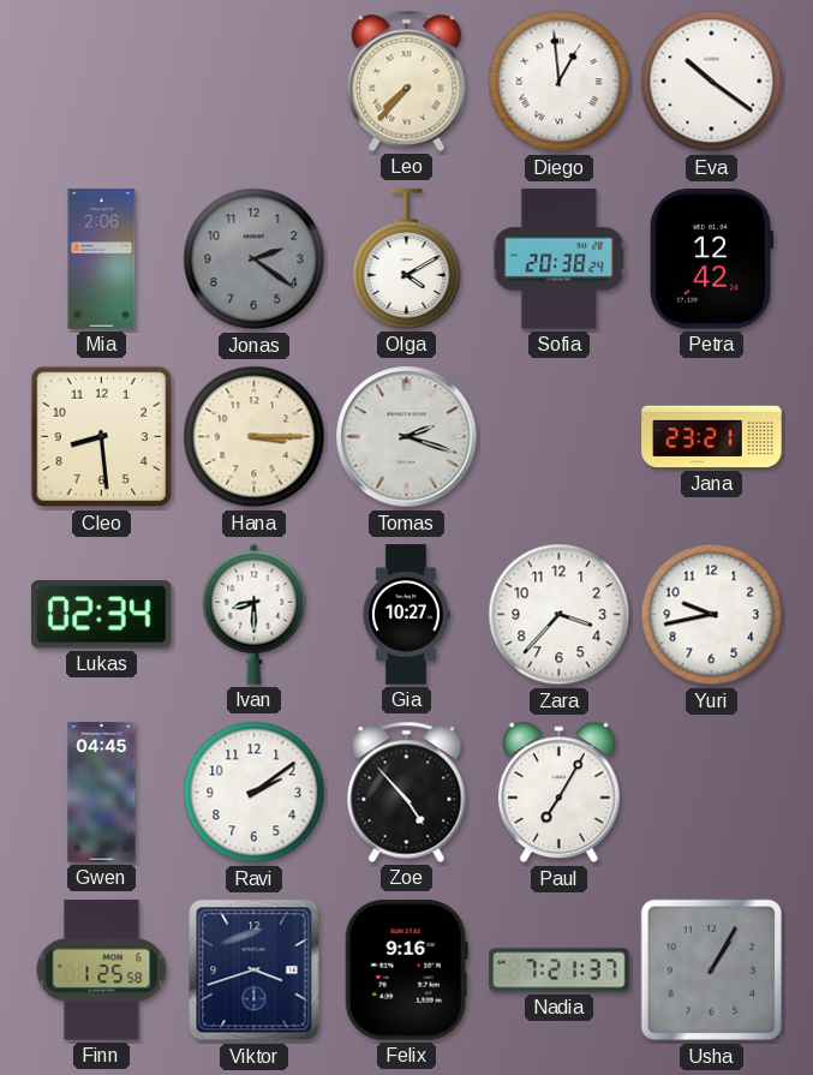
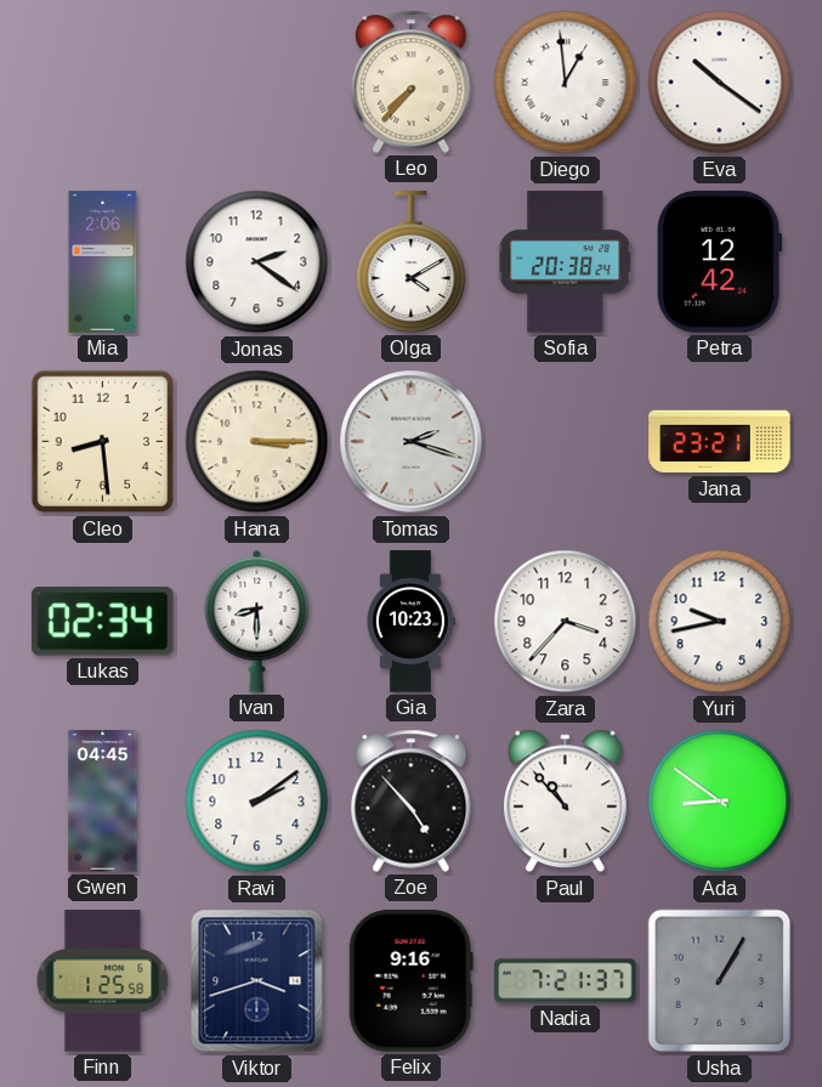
Jonas dial: grey -> white (257, 262)
Gia: 10:27 -> 10:23 (410, 622)
Paul: 7:05 -> 10:53 (565, 802)
Ada: none -> 8:51 (720, 802)
